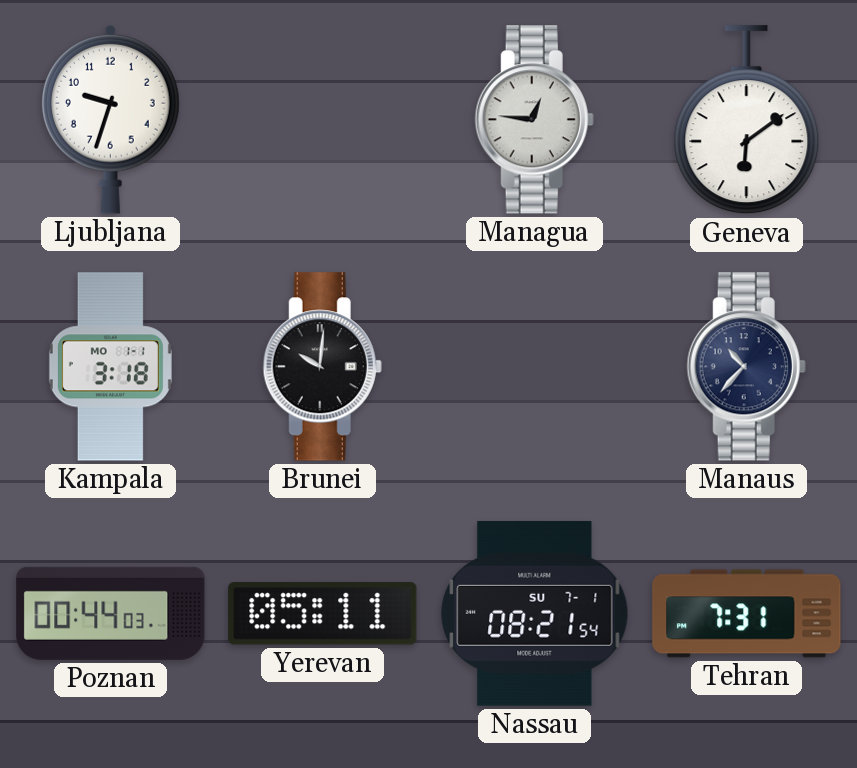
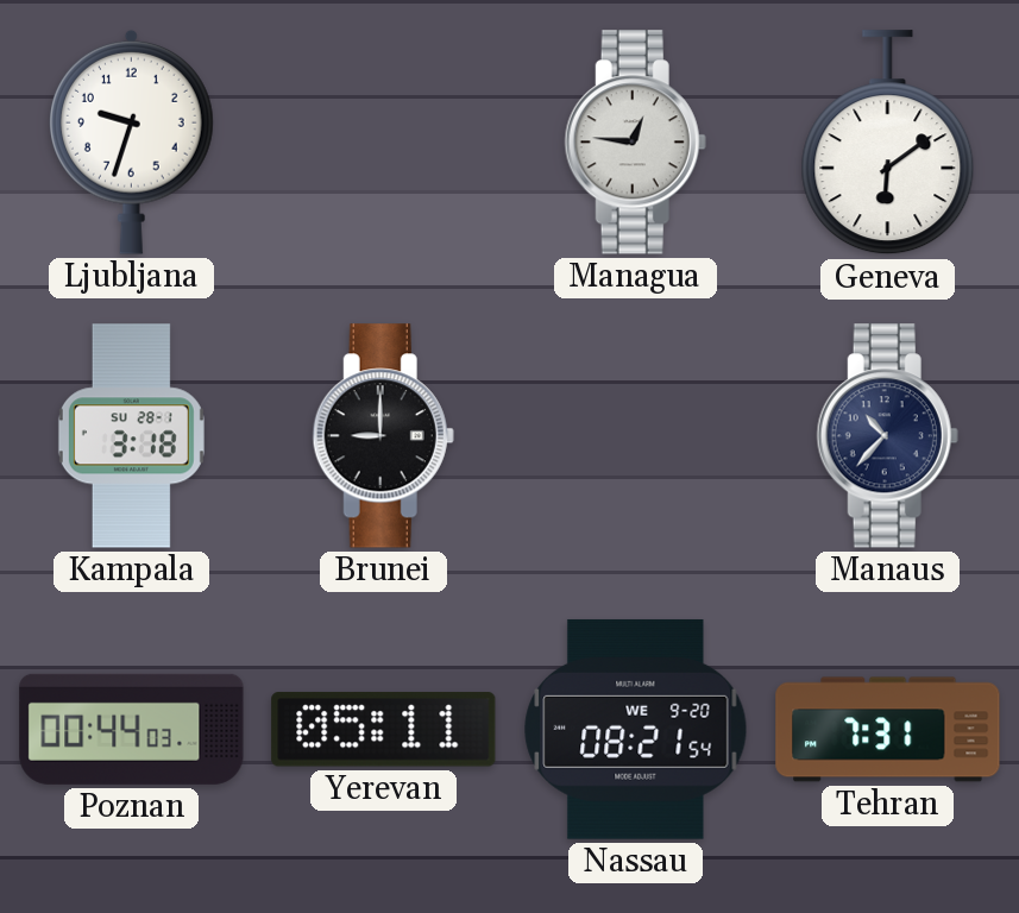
Kampala date: MO 1-1 -> SU 28-1 (131, 436)
Brunei: 10:01 -> 9:00 (383, 436)
Nassau date: SU 7-1 -> WE 9-20 (636, 729)
